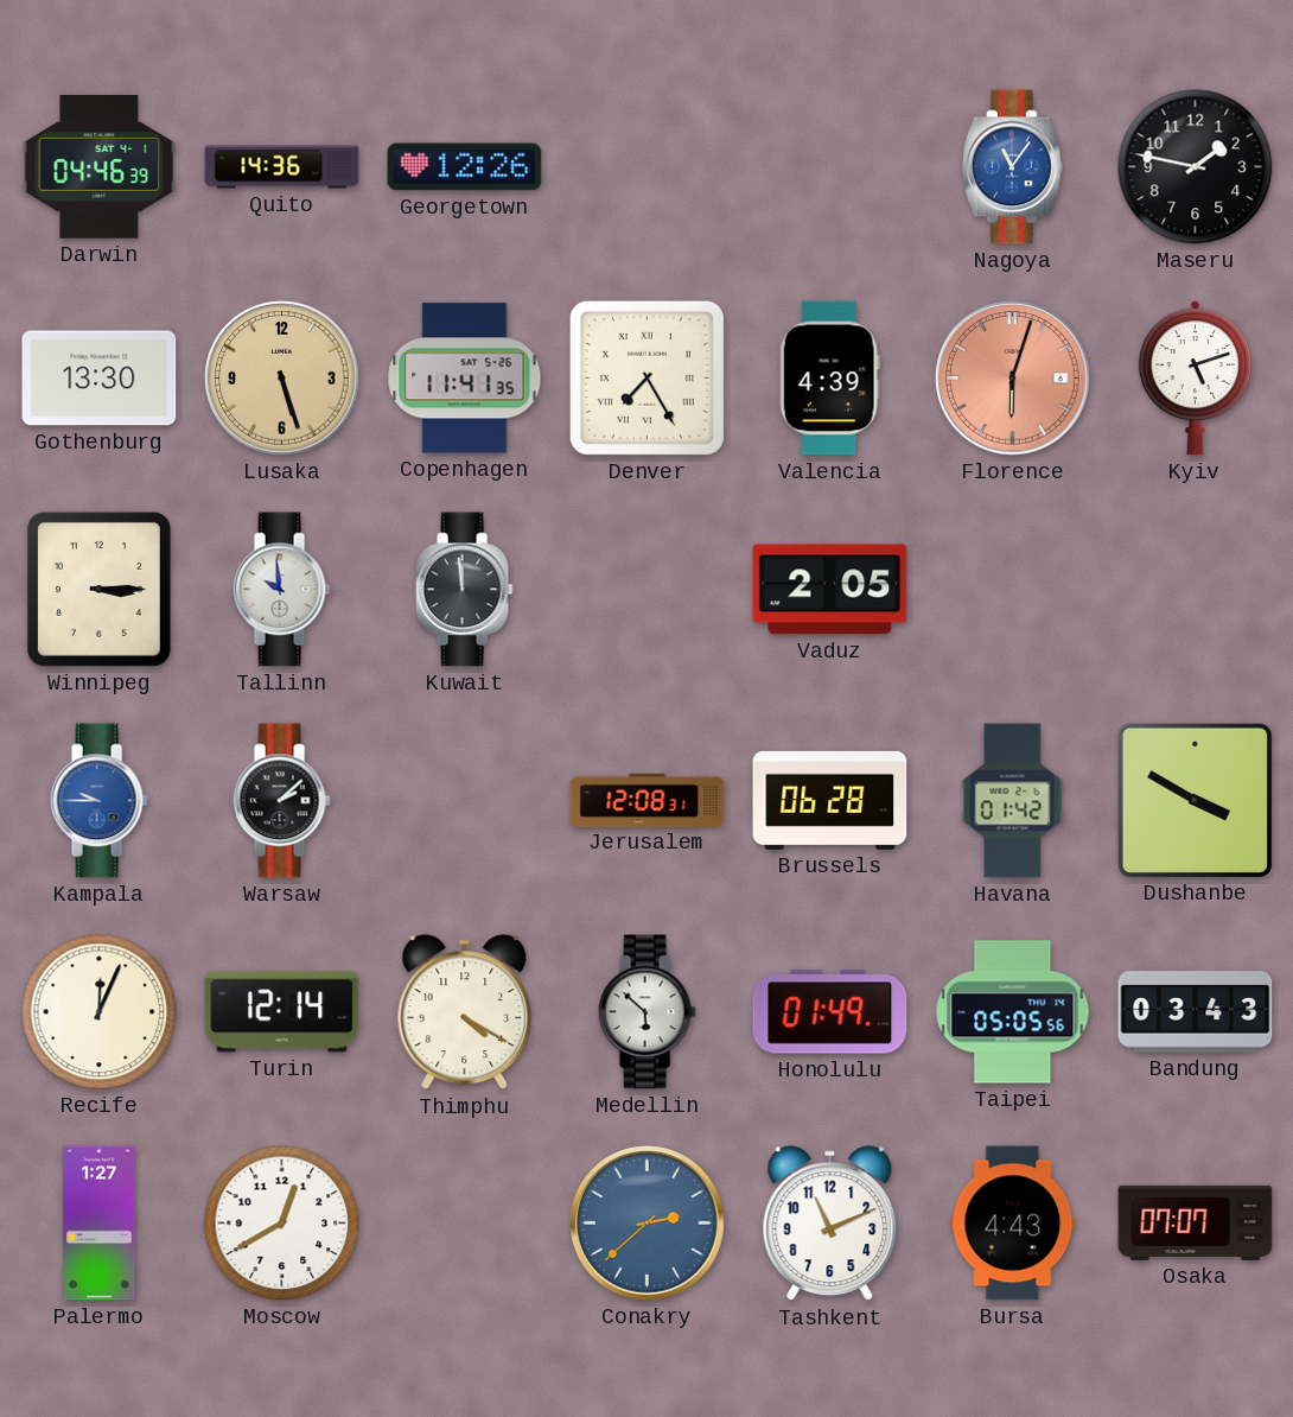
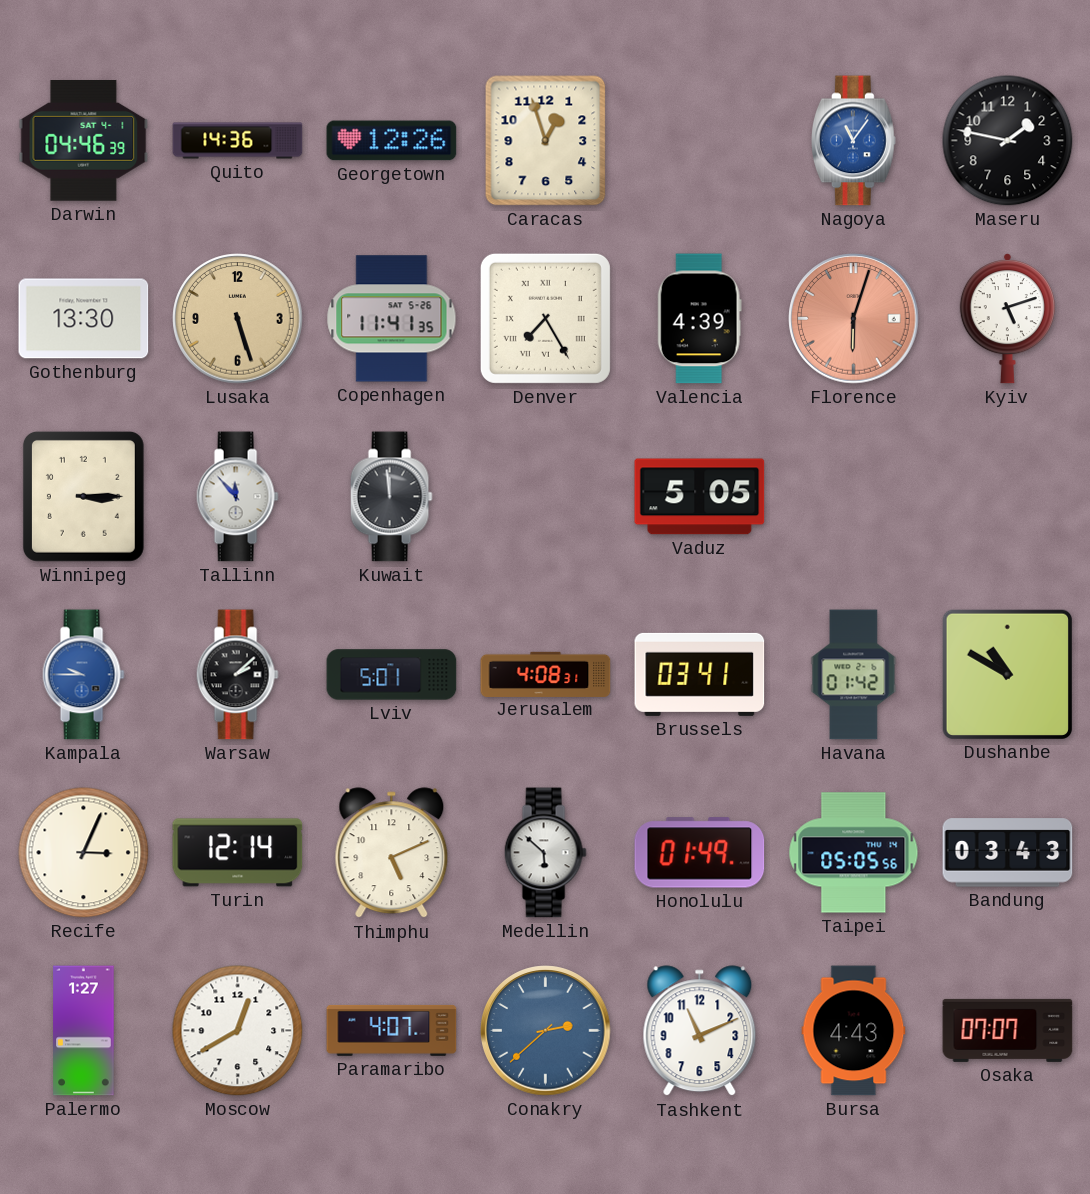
Caracas: none -> 12:57 (546, 141)
Tallinn: 9:59 -> 11:53 (237, 497)
Vaduz: 2:05 -> 5:05 (700, 497)
Lviv: none -> 5:01 (392, 675)
Jerusalem: 12:08 -> 4:08 (546, 674)
Brussels: 06:28 -> 03:41 (700, 674)
Dushanbe: 3:50 -> 10:50 (1007, 674)
Recife: 12:04 -> 3:04 (84, 853)
Thimphu: 4:20 -> 5:11 (392, 853)
Paramaribo: none -> 4:07 (392, 1030)
